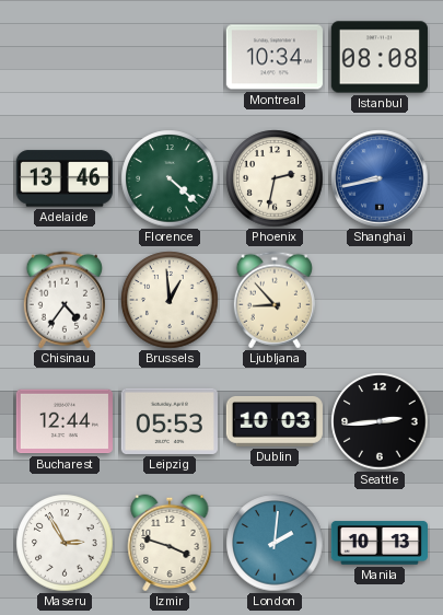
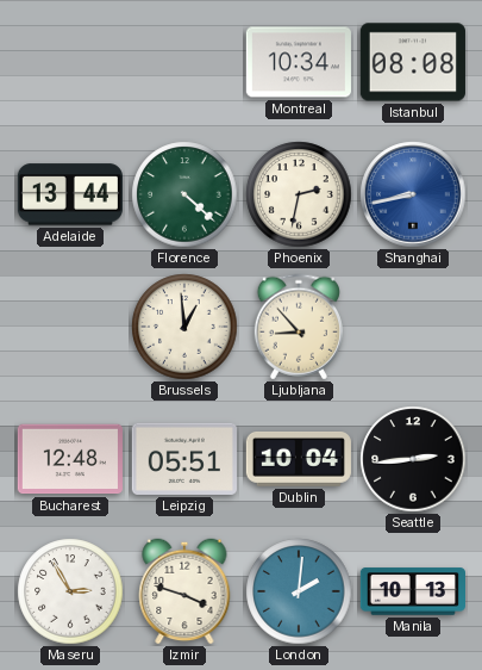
Adelaide: 13:46 -> 13:44 (70, 194)
Chisinau: 4:36 -> none (65, 300)
Bucharest: 12:44 -> 12:48 (70, 459)
Leipzig: 05:53 -> 05:51 (184, 459)
Dublin: 10:03 -> 10:04 (299, 459)
